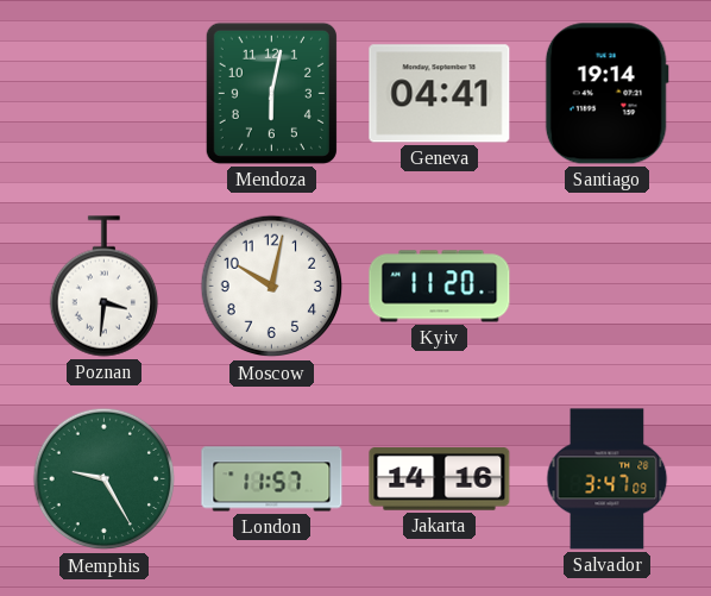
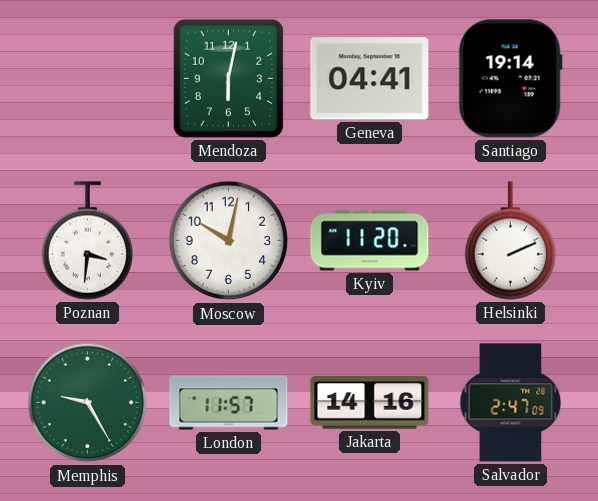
Helsinki: none -> 2:11 (510, 241)
Salvador: 3:47 -> 2:47 (511, 403)
